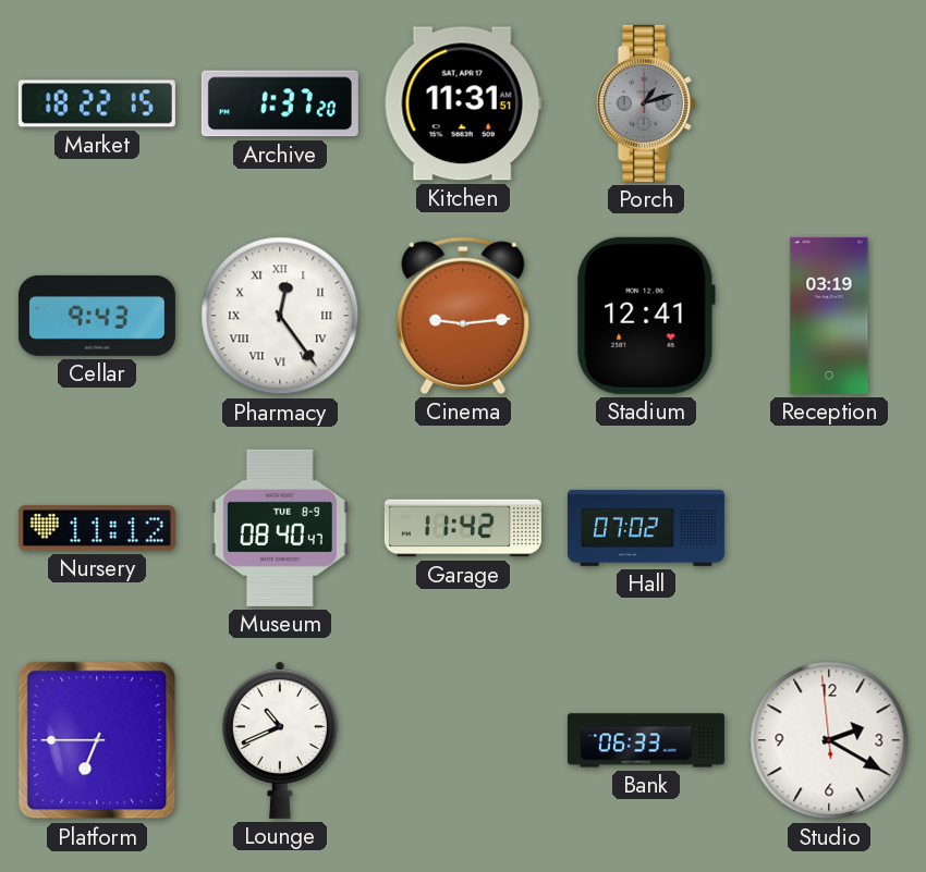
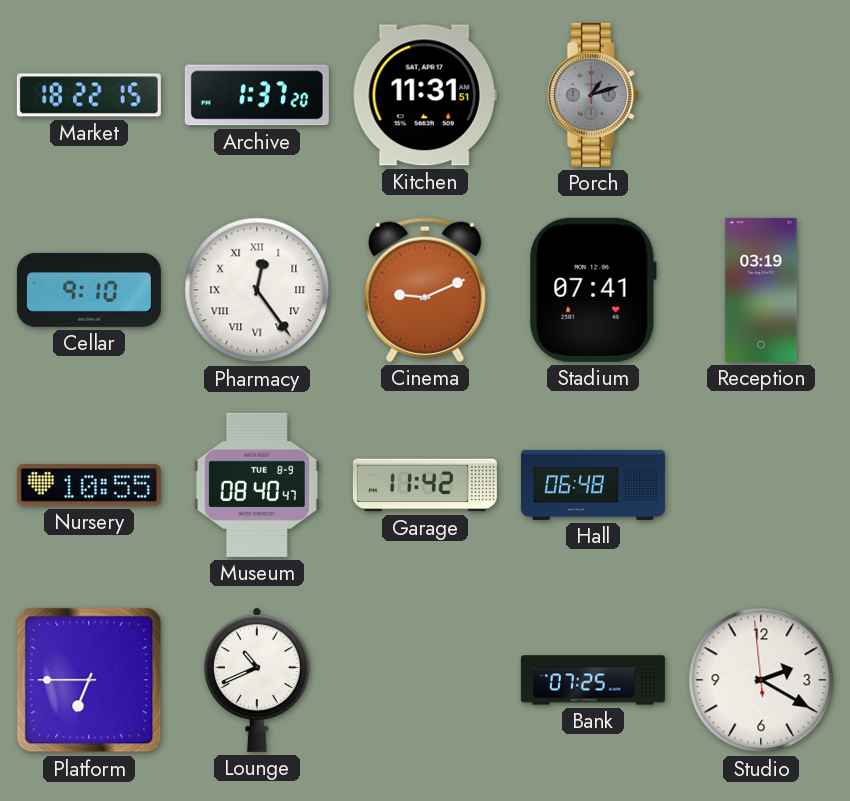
Cellar: 9:43 -> 9:10 (89, 290)
Cinema: 9:14 -> 9:11 (425, 290)
Stadium: 12:41 -> 07:41 (593, 290)
Nursery: 11:12 -> 10:55 (89, 485)
Hall: 07:02 -> 06:48 (593, 485)
Bank: 06:33 -> 07:25 (593, 680)
